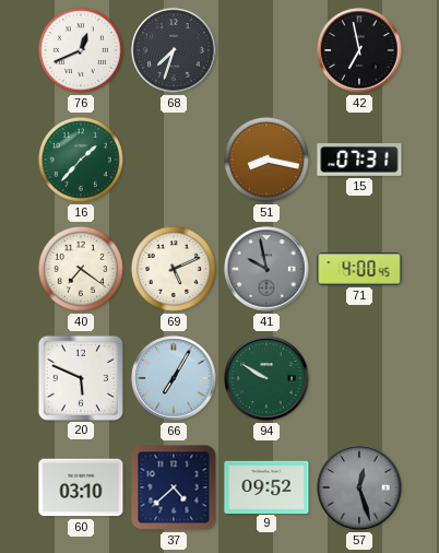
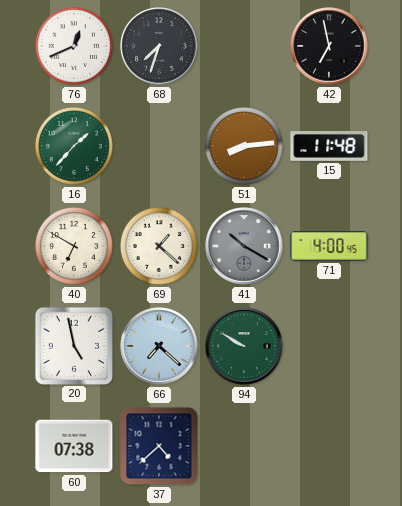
51: 8:17 -> 8:14 (244, 146)
15: 07:31 -> 11:48 (329, 147)
40: 7:21 -> 6:50 (74, 246)
69: 5:11 -> 1:22 (159, 246)
41: 9:58 -> 10:20 (244, 246)
20: 5:49 -> 4:58 (73, 345)
66: 7:05 -> 7:22 (159, 346)
60: 03:10 -> 07:38 (74, 446)
9: 09:52 -> none (266, 486)
57: 12:27 -> none (359, 487)
